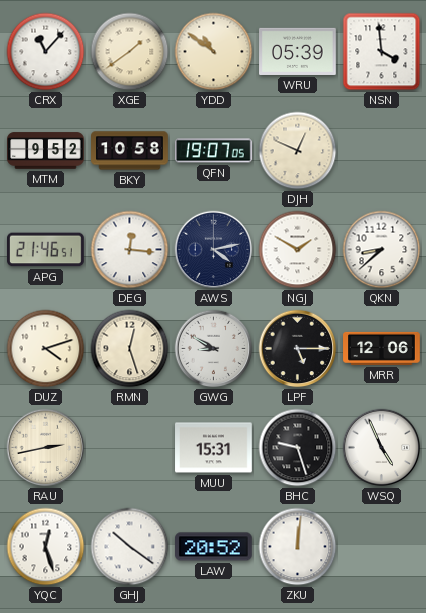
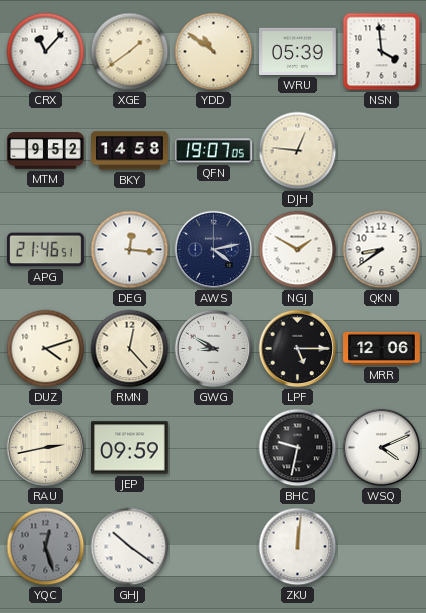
BKY: 10:58 -> 14:58 (130, 151)
DJH: 12:49 -> 12:46 (298, 151)
QKN: 8:38 -> 8:39 (382, 250)
RMN: 12:27 -> 12:23 (130, 349)
JEP: none -> 09:59 (130, 448)
MUU: 15:31 -> none (214, 448)
BHC: 9:27 -> 9:32 (298, 448)
WSQ: 4:56 -> 4:11 (382, 448)
YQC dial: white -> grey (46, 547)
LAW: 20:52 -> none (214, 547)
